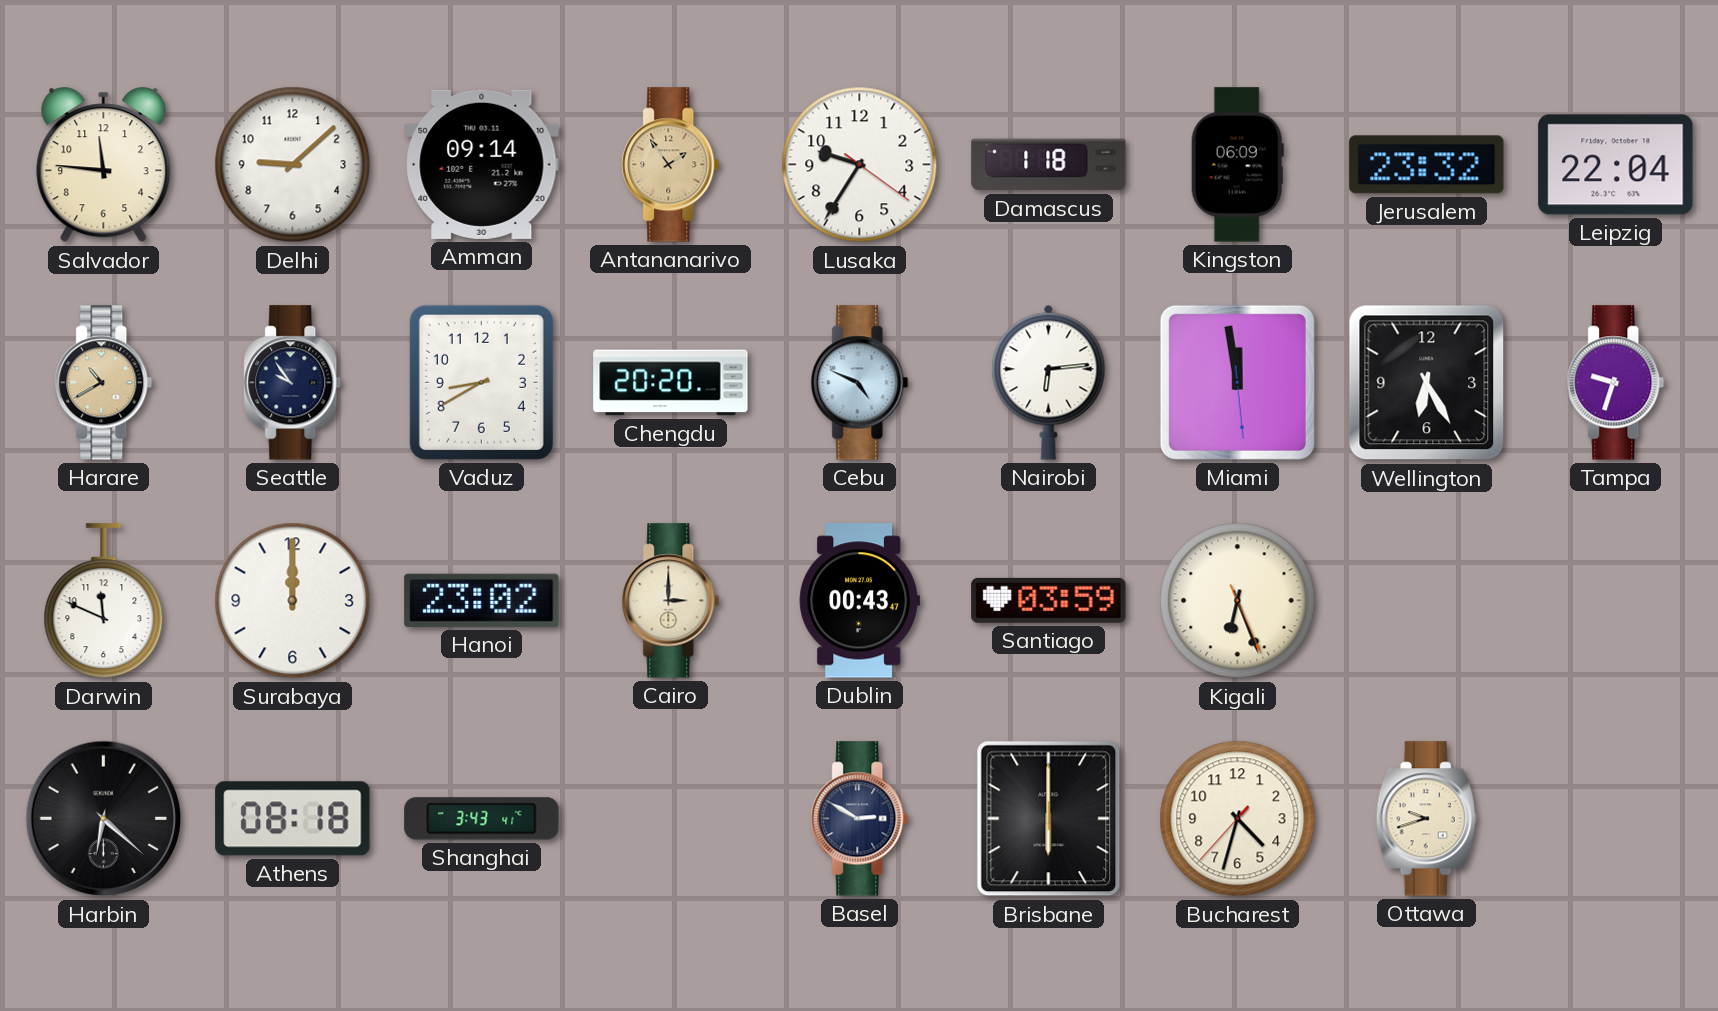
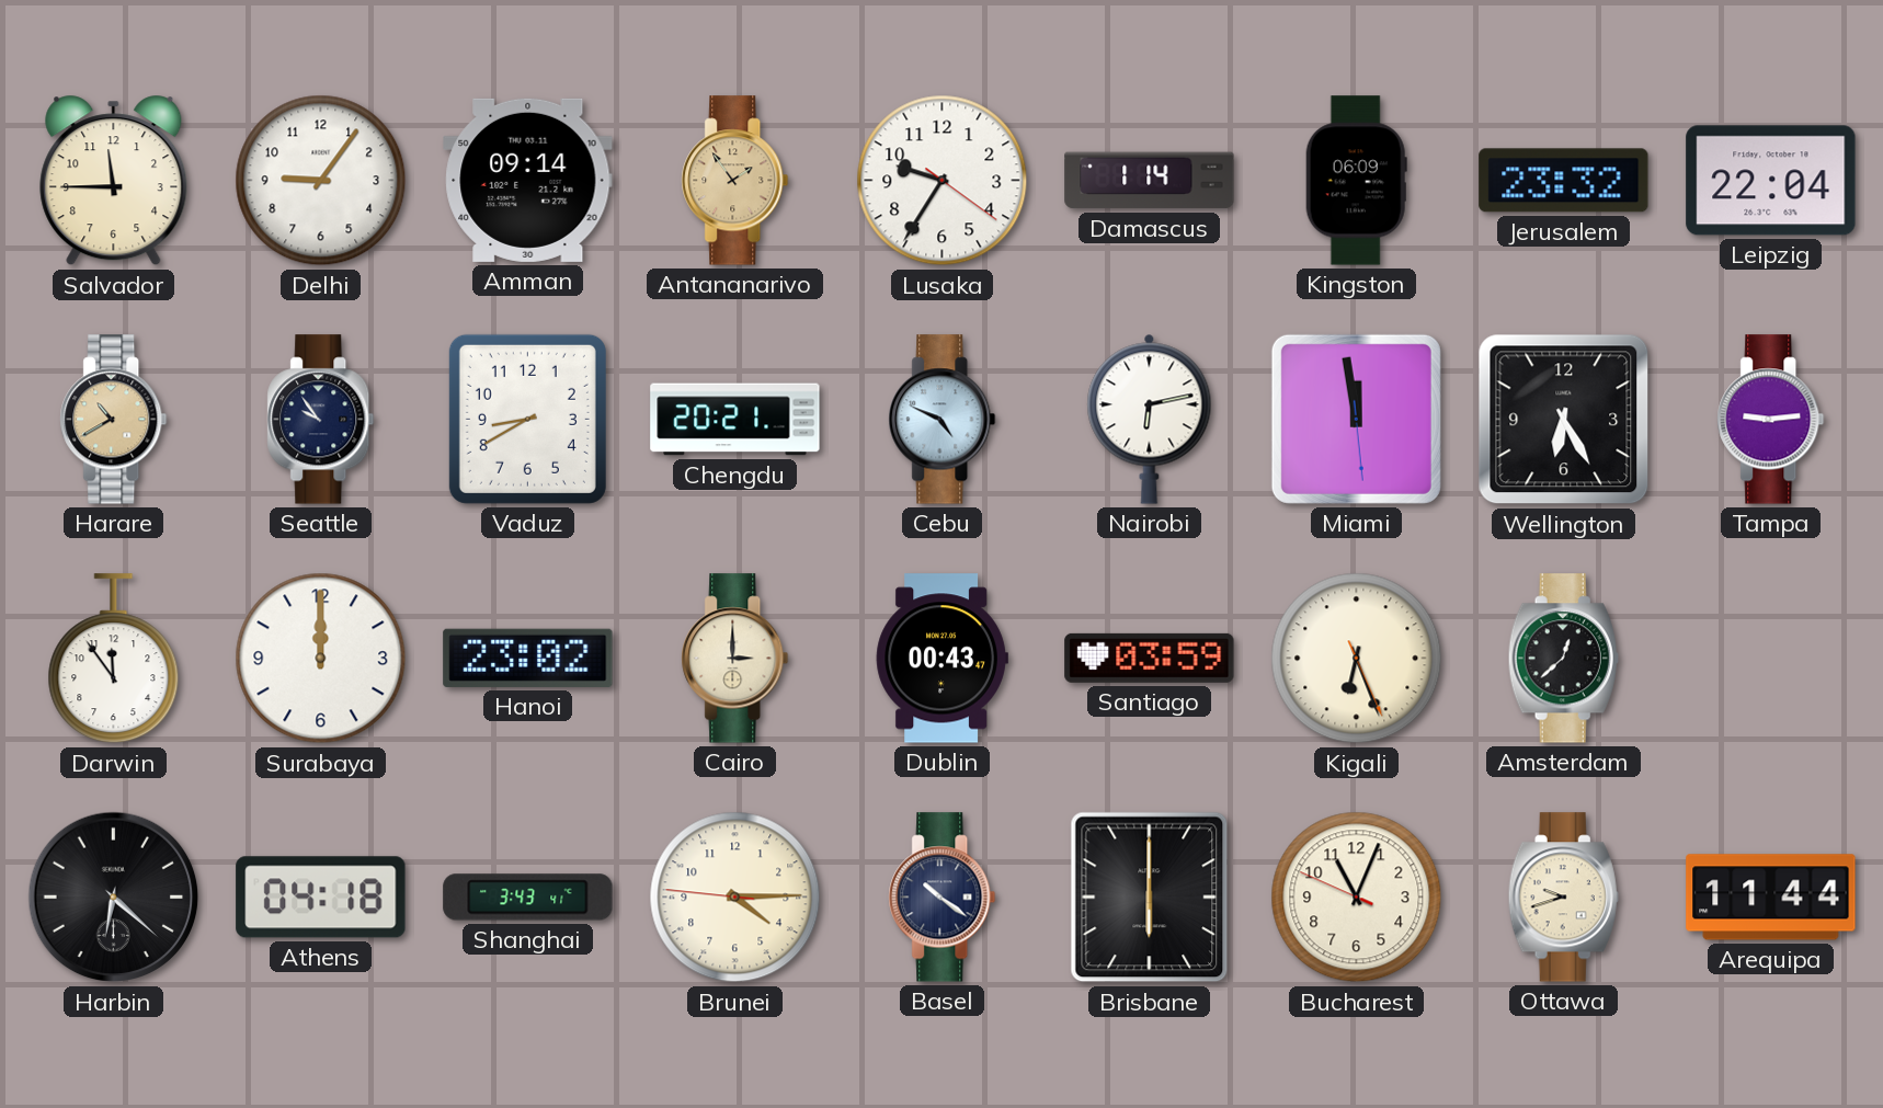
Salvador: 11:46 -> 11:45 (114, 181)
Delhi: 9:08 -> 9:06 (321, 181)
Damascus: 1:18 -> 1:14 (1150, 181)
Chengdu: 20:20 -> 20:21 (735, 420)
Nairobi: 6:14 -> 6:13 (1150, 419)
Tampa: 9:33 -> 9:14 (1771, 420)
Darwin: 11:49 -> 11:54 (114, 659)
Amsterdam: none -> 12:38 (1563, 659)
Athens: 08:18 -> 04:18 (321, 898)
Brunei: none -> 4:14 (735, 898)
Basel: 2:50 -> 10:21 (943, 898)
Bucharest: 4:32 -> 11:03 (1357, 898)
Arequipa: none -> 11:44 (1771, 898)
